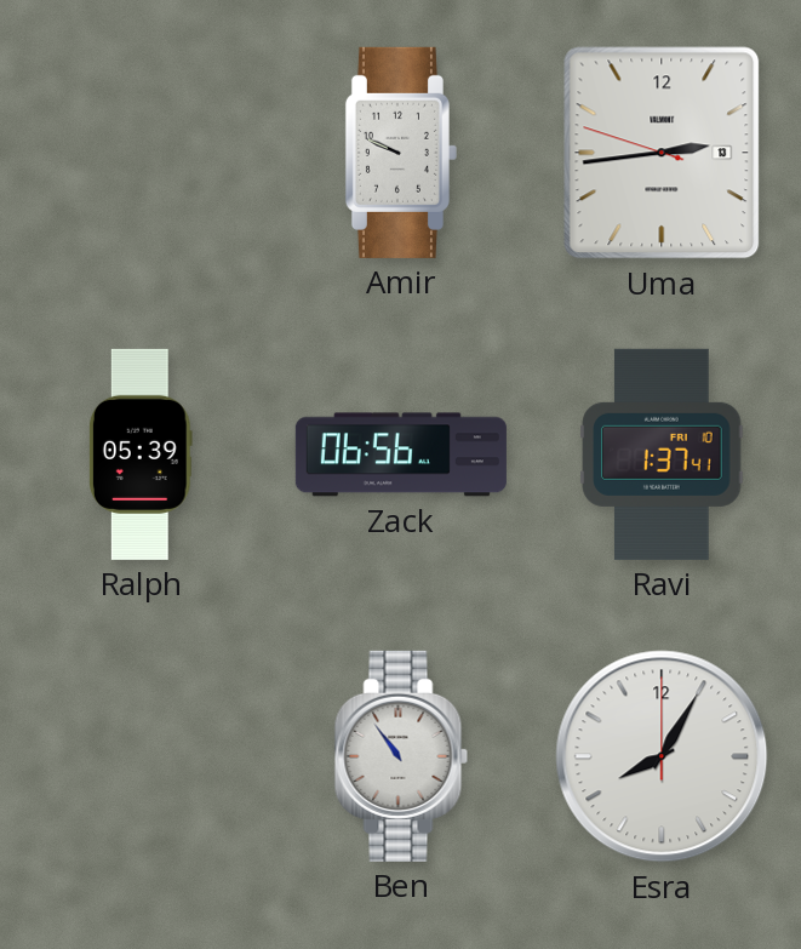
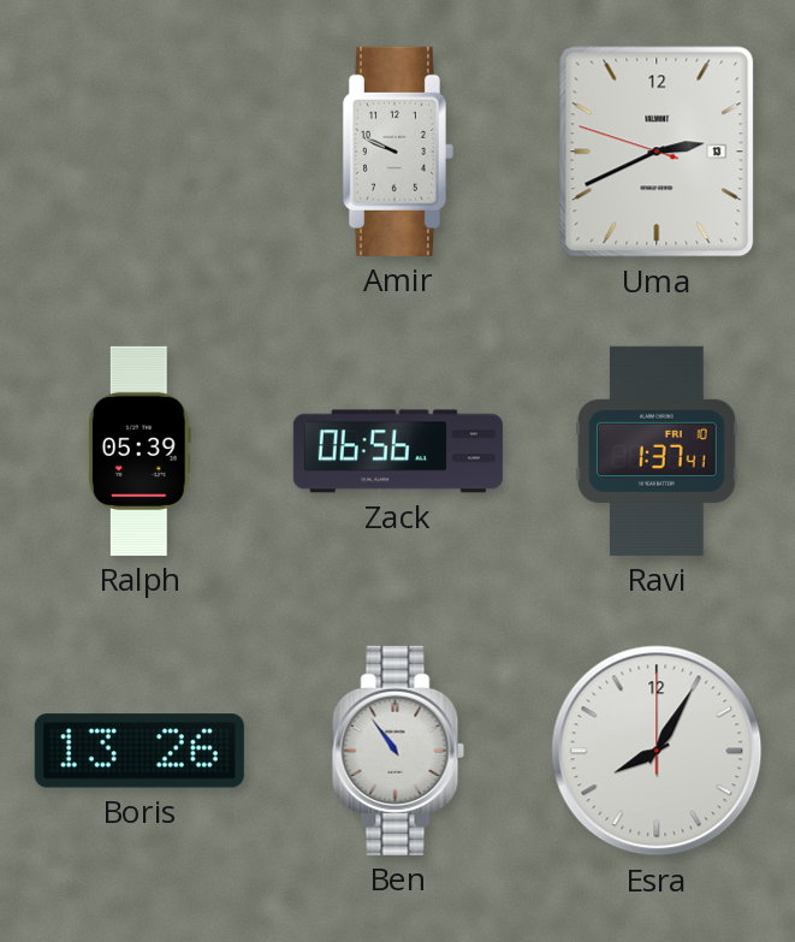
Uma: 2:43 -> 2:40 (657, 152)
Boris: none -> 13:26 (140, 751)
